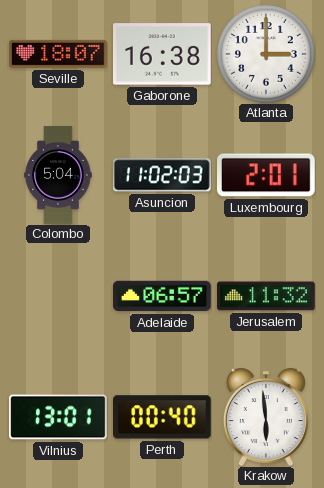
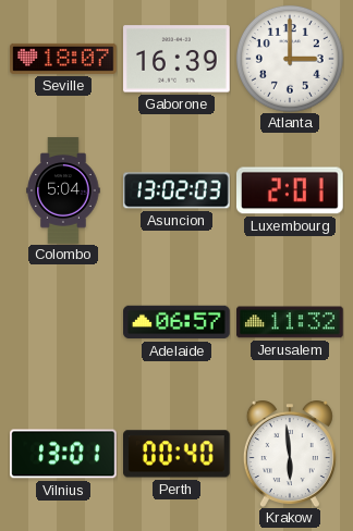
Gaborone: 16:38 -> 16:39 (178, 59)
Asuncion: 11:02 -> 13:02 (178, 190)
